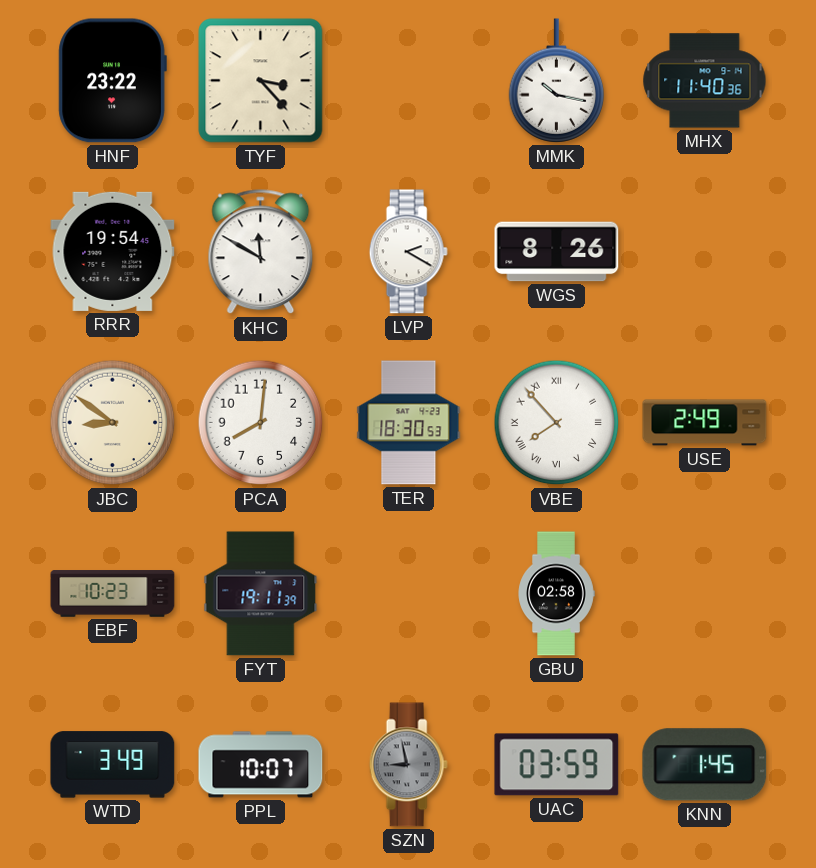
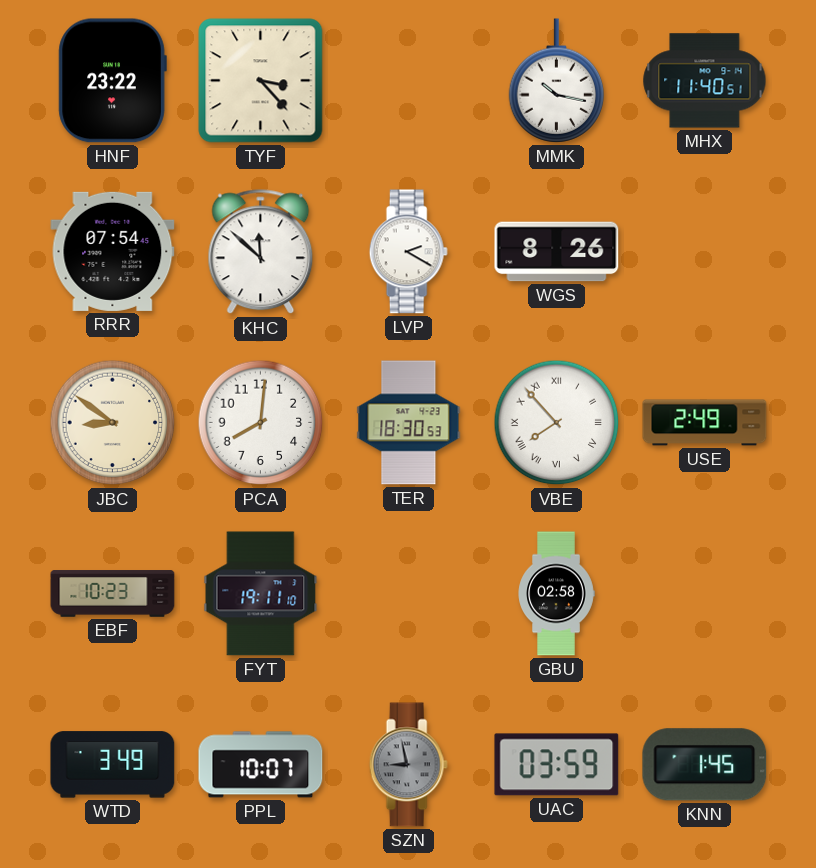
MHX: 11:40:36 -> 11:40:51 (705, 81)
RRR: 19:54 -> 07:54 (113, 251)
KHC: 11:50 -> 11:52 (261, 252)
FYT: 19:11:39 -> 19:11:10 (261, 594)
